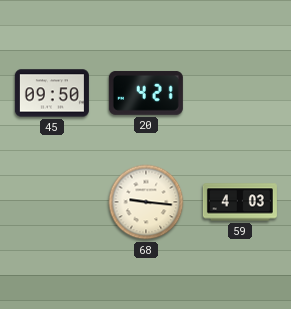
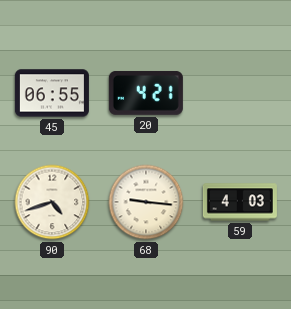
45: 09:50 -> 06:55 (52, 93)
90: none -> 4:42 (52, 202)
